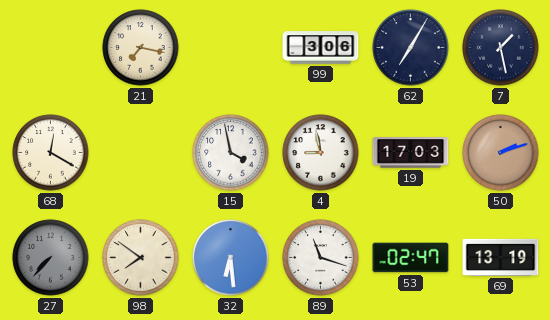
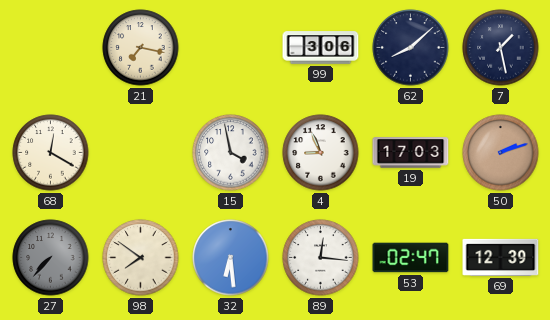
62: 7:05 -> 8:08 (411, 48)
4: 8:58 -> 8:56 (321, 153)
89: 11:18 -> 12:16 (321, 258)
69: 13:19 -> 12:39 (501, 257)
